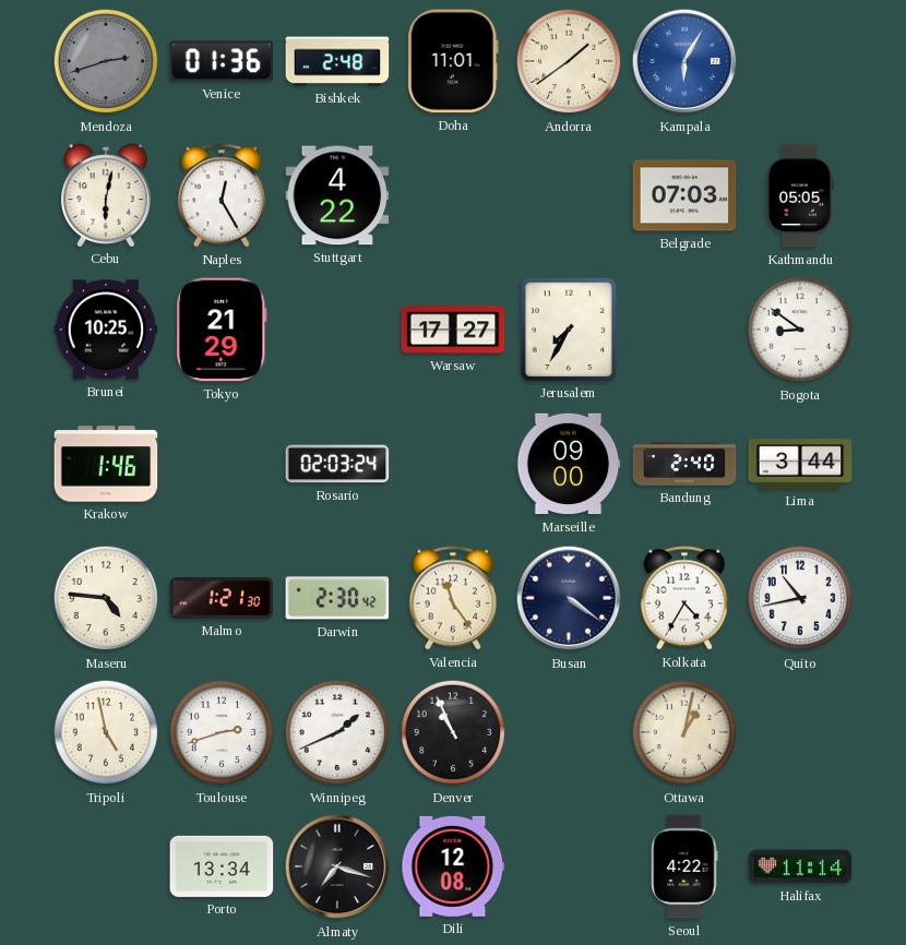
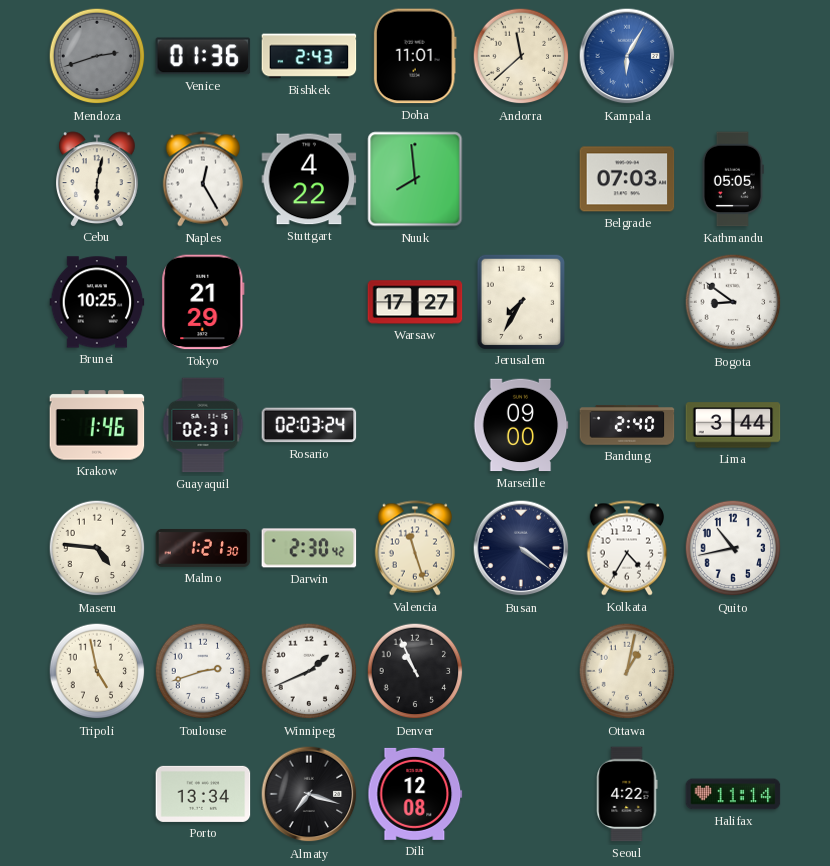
Bishkek: 2:48 -> 2:43 (309, 56)
Andorra: 1:39 -> 11:38 (521, 56)
Nuuk: none -> 7:59 (415, 179)
Guayaquil: none -> 02:31 (203, 425)
Valencia: 11:24 -> 11:27 (415, 548)
